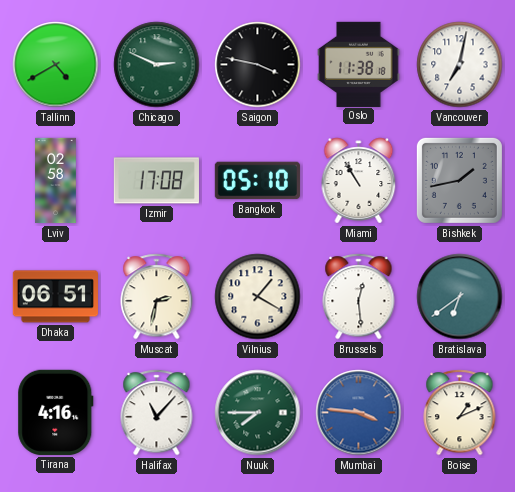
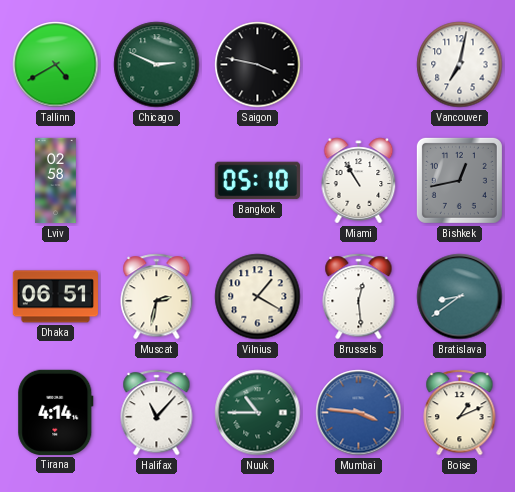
Oslo: 11:38 -> none (359, 64)
Izmir: 17:08 -> none (156, 181)
Bishkek: 1:43 -> 12:43 (459, 180)
Bratislava: 6:39 -> 8:39 (460, 297)
Tirana: 4:16 -> 4:14 (56, 412)
Nuuk: 7:45 -> 10:45 (258, 413)
